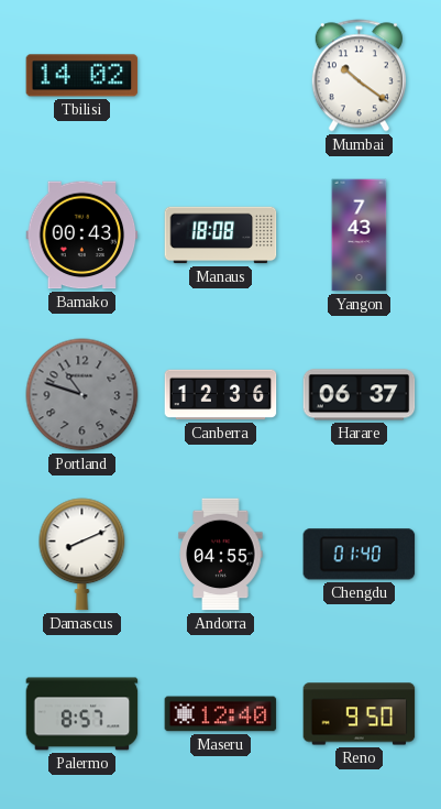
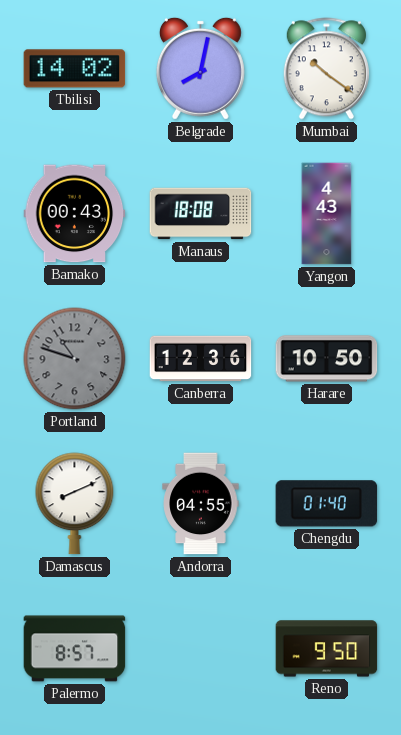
Belgrade: none -> 8:02 (200, 68)
Yangon: 7:43 -> 4:43 (327, 214)
Harare: 06:37 -> 10:50 (327, 359)
Maseru: 12:40 -> none (221, 714)
